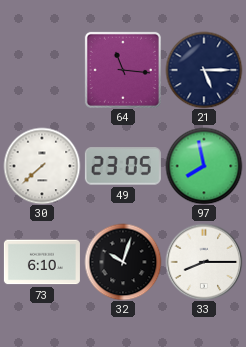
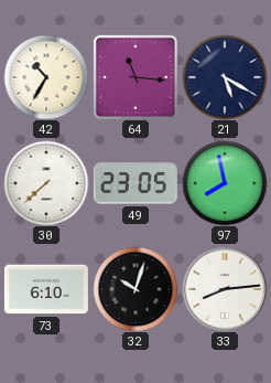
42: none -> 10:35 (46, 77)
21: 5:15 -> 5:20 (225, 77)
33: 8:15 -> 8:14 (225, 289)
